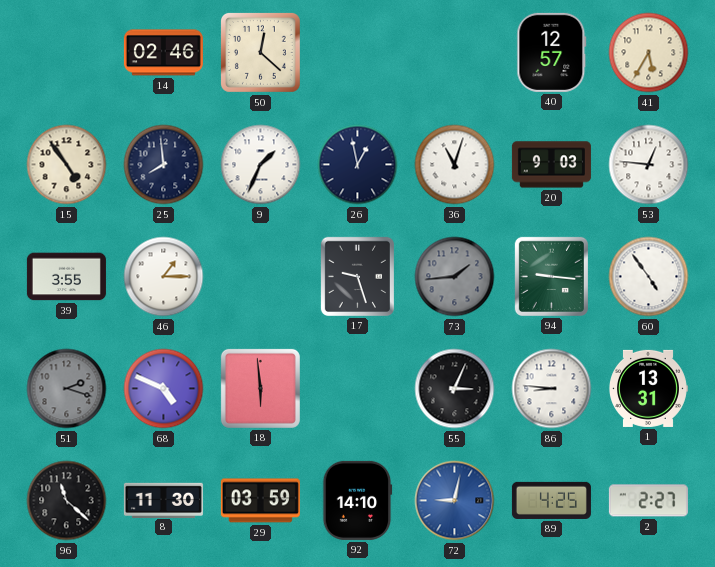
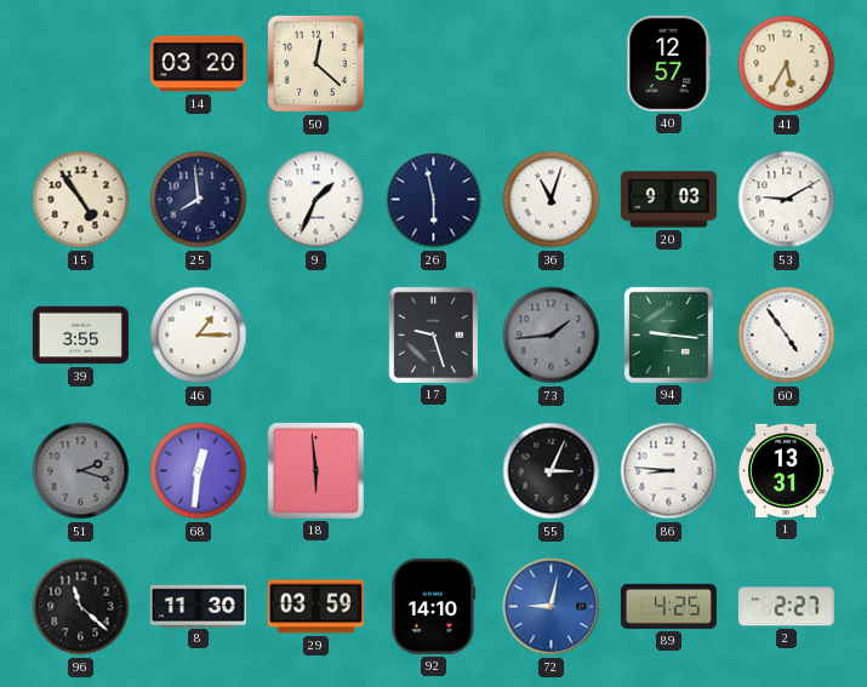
14: 02:46 -> 03:20 (198, 64)
26: 12:58 -> 5:58 (434, 200)
53: 12:46 -> 9:10 (787, 200)
68: 4:49 -> 12:31 (199, 471)
